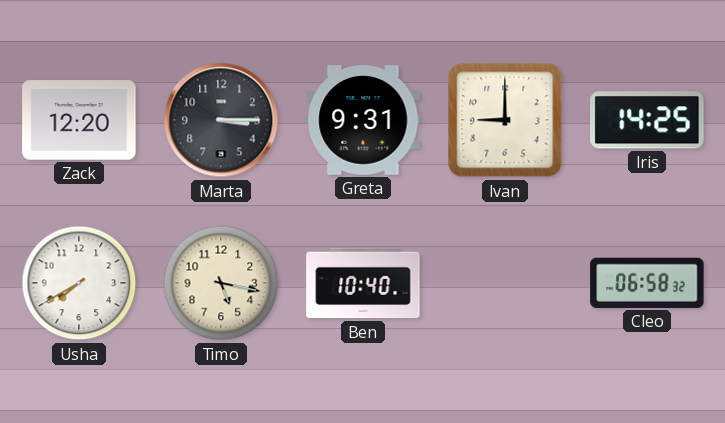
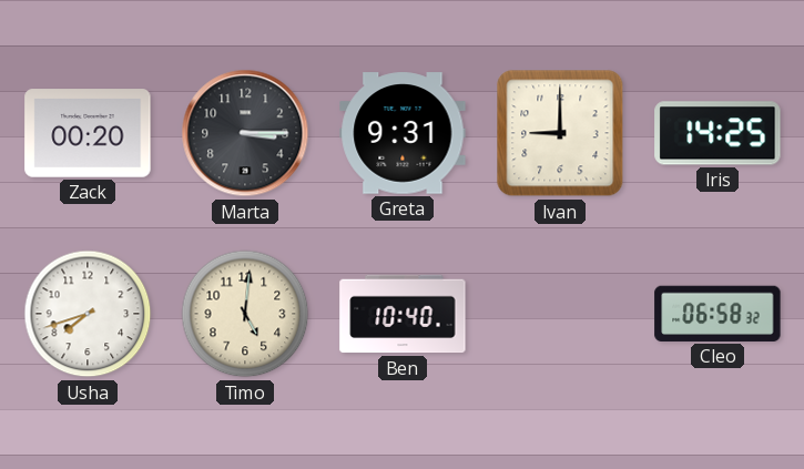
Zack: 12:20 -> 00:20 (88, 133)
Usha: 7:40 -> 7:42 (88, 314)
Timo: 5:17 -> 5:01 (245, 314)
